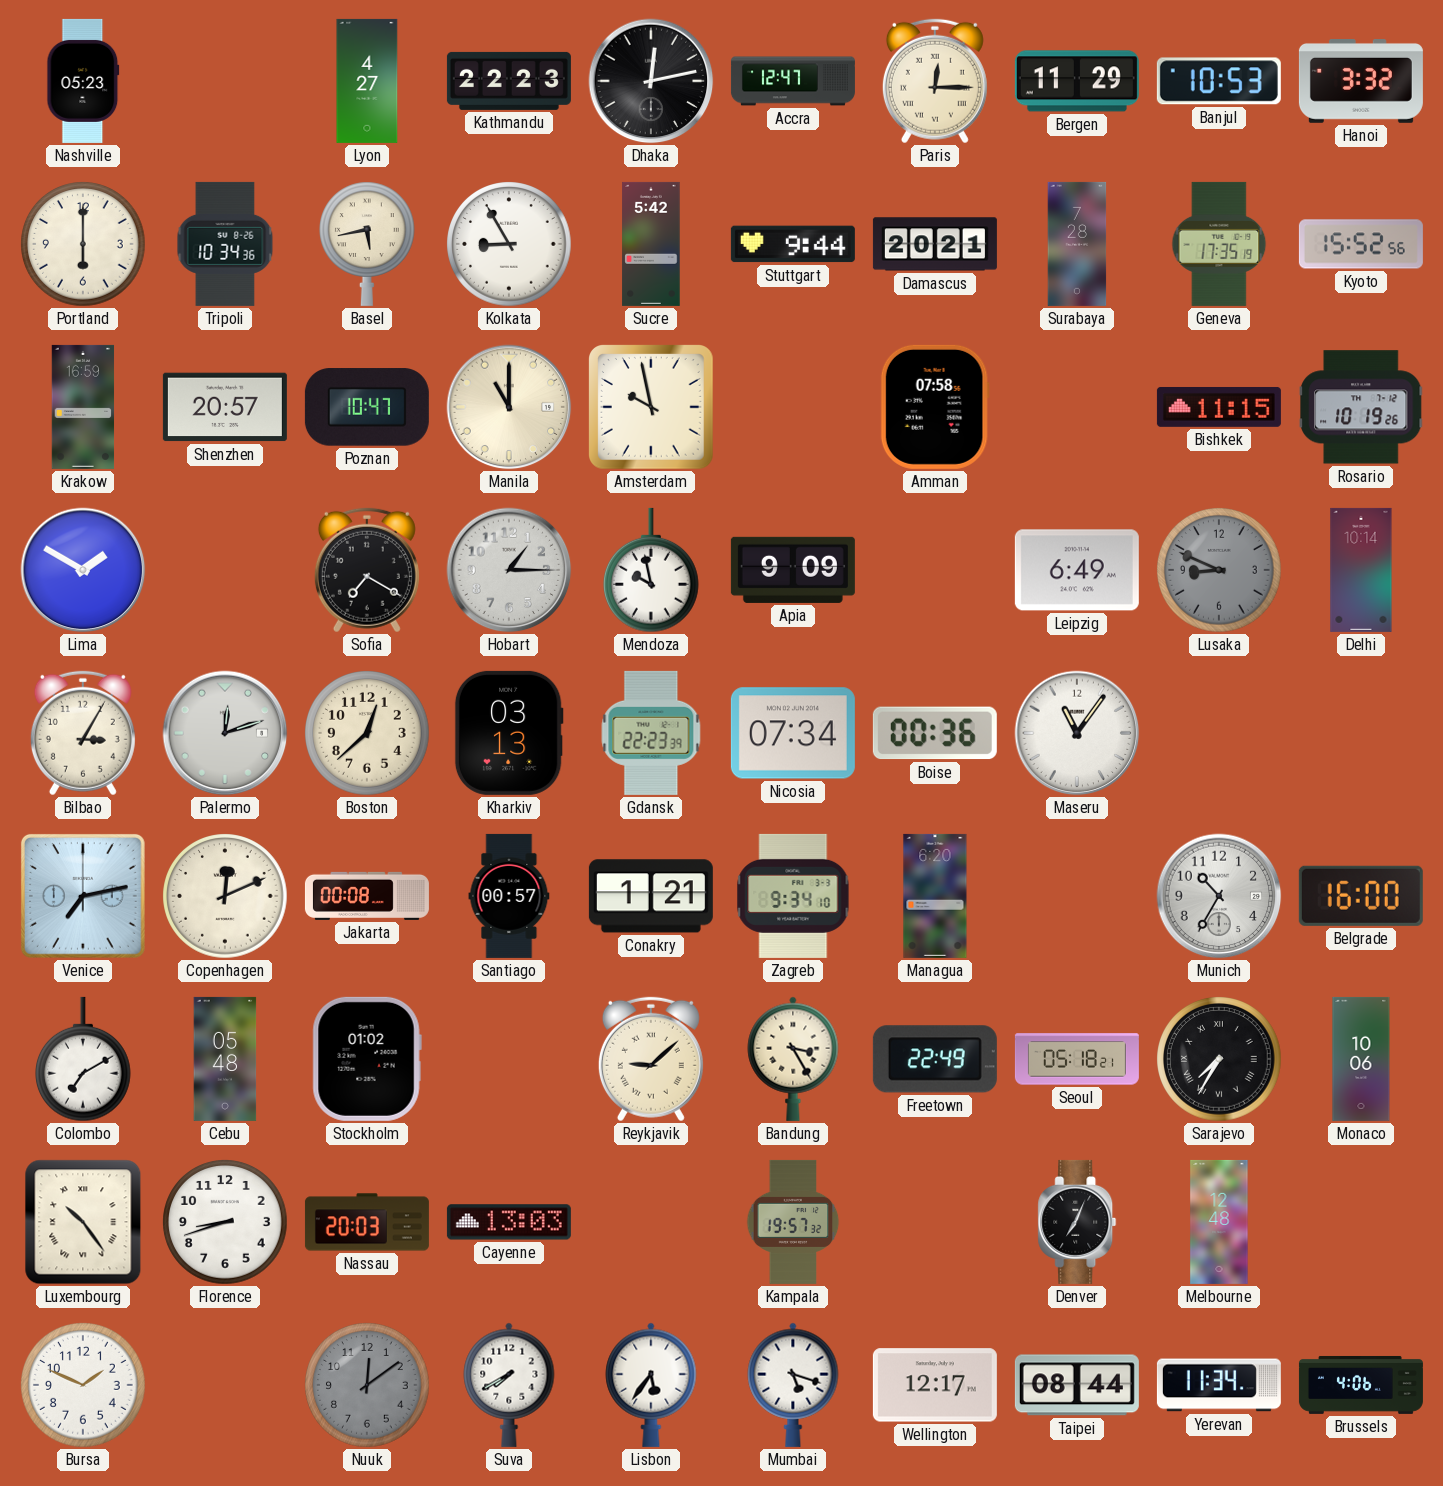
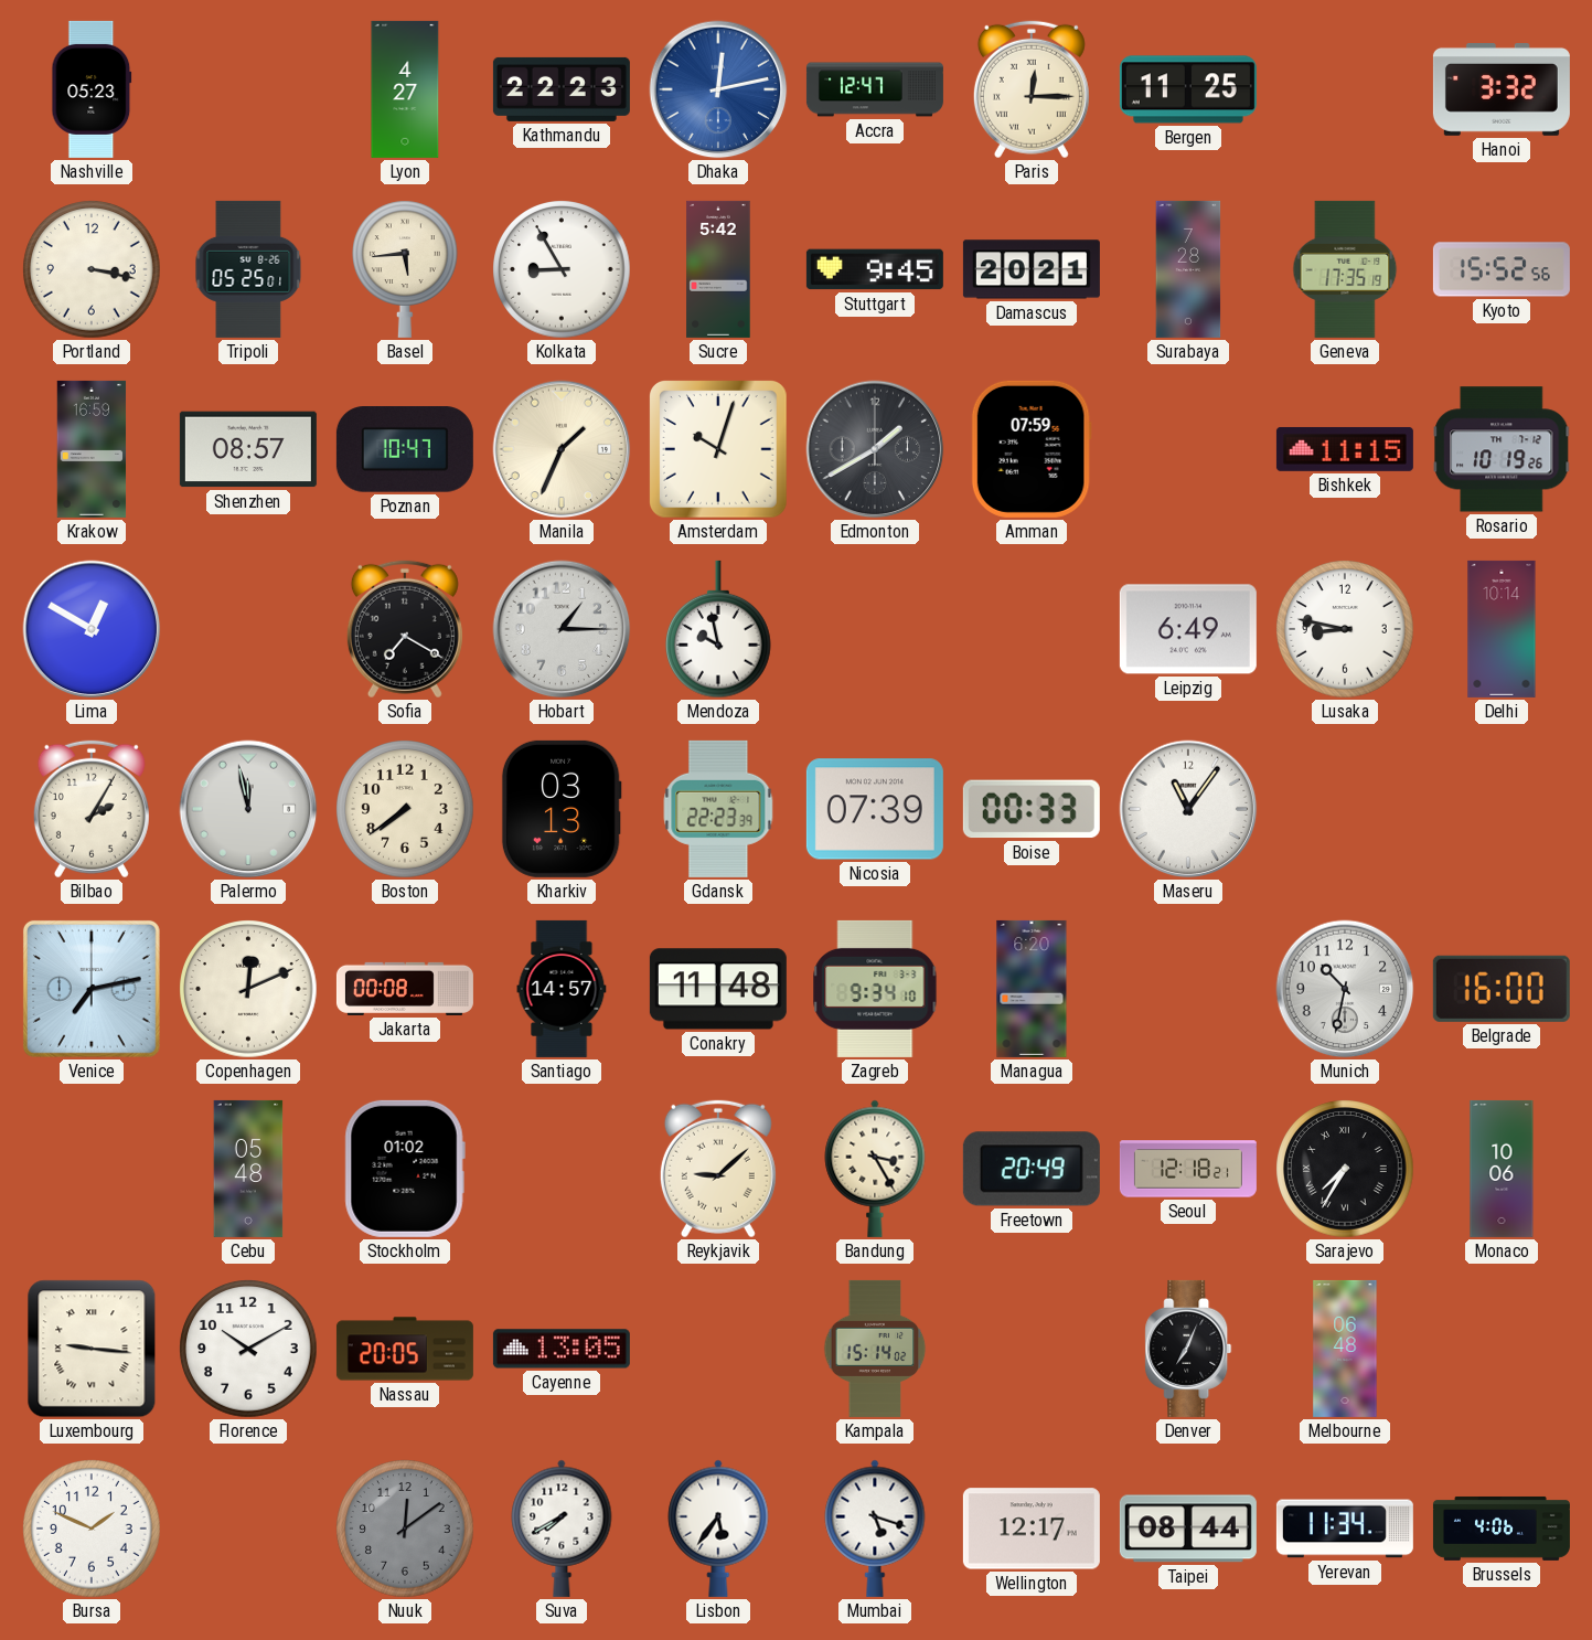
Dhaka dial: black -> blue (718, 89)
Bergen: 11:29 -> 11:25 (1188, 89)
Banjul: 10:53 -> none (1219, 81)
Portland: 6:00 -> 3:17 (92, 269)
Tripoli: 10:34 -> 05:25 (248, 269)
Basel: 5:43 -> 5:44 (406, 269)
Stuttgart: 9:44 -> 9:45 (875, 269)
Shenzhen: 20:57 -> 08:57 (248, 449)
Manila: 11:00 -> 1:34 (562, 449)
Amsterdam: 9:58 -> 10:03 (719, 450)
Edmonton: none -> 1:40 (875, 449)
Amman: 07:58 -> 07:59 (1032, 449)
Lima: 1:50 -> 12:50 (92, 629)
Apia: 9:09 -> none (793, 570)
Lusaka: 8:49 -> 8:47 (1345, 629)
Lusaka dial: grey -> white (1345, 629)
Bilbao: 3:05 -> 2:05 (92, 809)
Palermo: 12:12 -> 11:58 (248, 809)
Boston: 12:38 -> 7:39 (405, 809)
Nicosia: 07:34 -> 07:39 (875, 809)
Boise: 00:36 -> 00:33 (1032, 809)
Santiago: 00:57 -> 14:57 (562, 989)
Conakry: 1:21 -> 11:48 (718, 989)
Munich: 10:35 -> 10:32 (1345, 989)
Colombo: 7:10 -> none (84, 1059)
Freetown: 22:49 -> 20:49 (1032, 1169)
Seoul: 05:18 -> 12:18 (1188, 1169)
Luxembourg: 10:24 -> 9:16 (92, 1349)
Florence: 8:42 -> 10:10 (248, 1349)
Nassau: 20:03 -> 20:05 (405, 1349)
Cayenne: 13:03 -> 13:05 (562, 1349)
Kampala: 19:57 -> 15:14 (875, 1349)
Melbourne: 12:48 -> 06:48 (1345, 1349)
